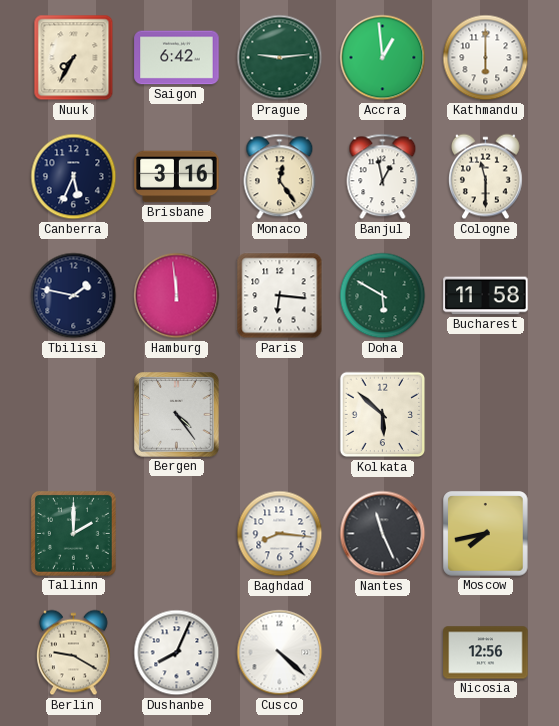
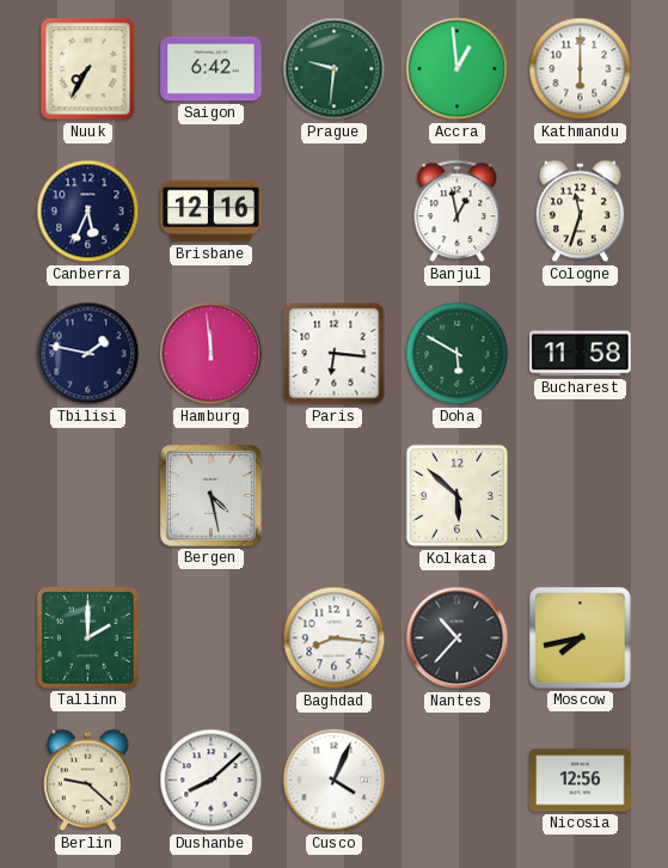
Prague: 9:14 -> 9:31 (335, 69)
Brisbane: 3:16 -> 12:16 (212, 212)
Monaco: 12:24 -> none (280, 177)
Cologne: 11:30 -> 11:33 (580, 212)
Bergen: 4:24 -> 4:28 (212, 496)
Nantes: 11:26 -> 10:37 (458, 638)
Berlin: 9:20 -> 9:22 (87, 781)
Dushanbe: 8:04 -> 8:08 (212, 781)
Cusco: 4:22 -> 4:04 (335, 781)
